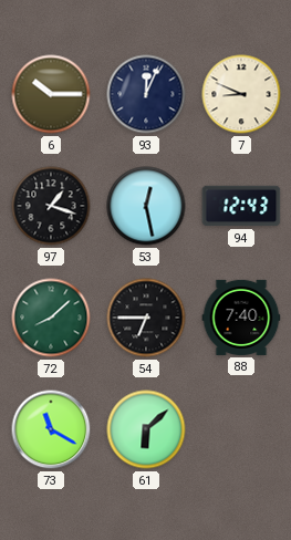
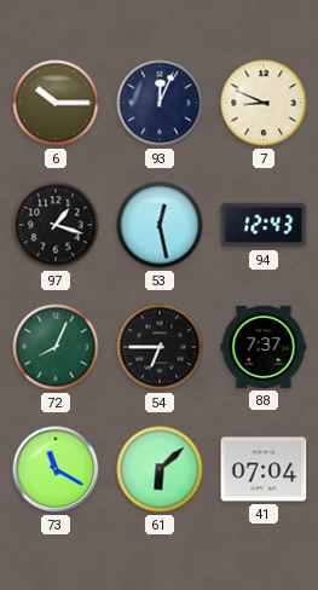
72: 8:08 -> 8:04 (56, 347)
88: 7:40 -> 7:37 (264, 347)
41: none -> 07:04 (264, 469)
